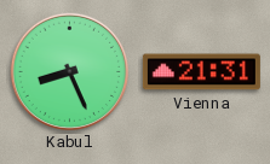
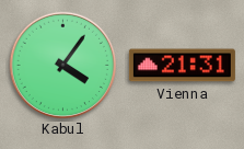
Kabul: 8:26 -> 4:06 (62, 65)
